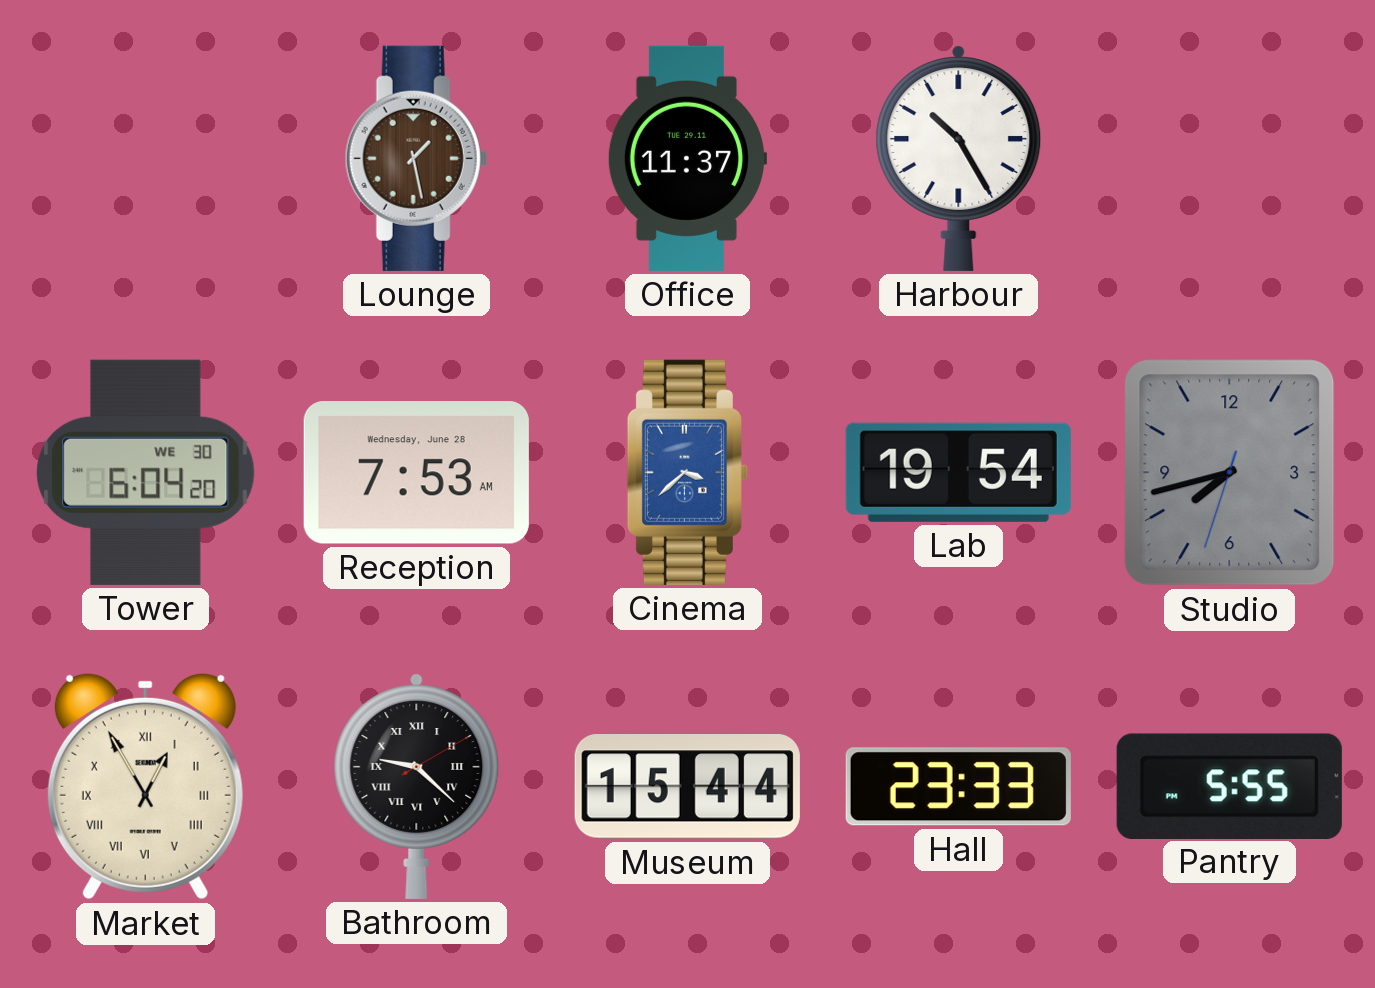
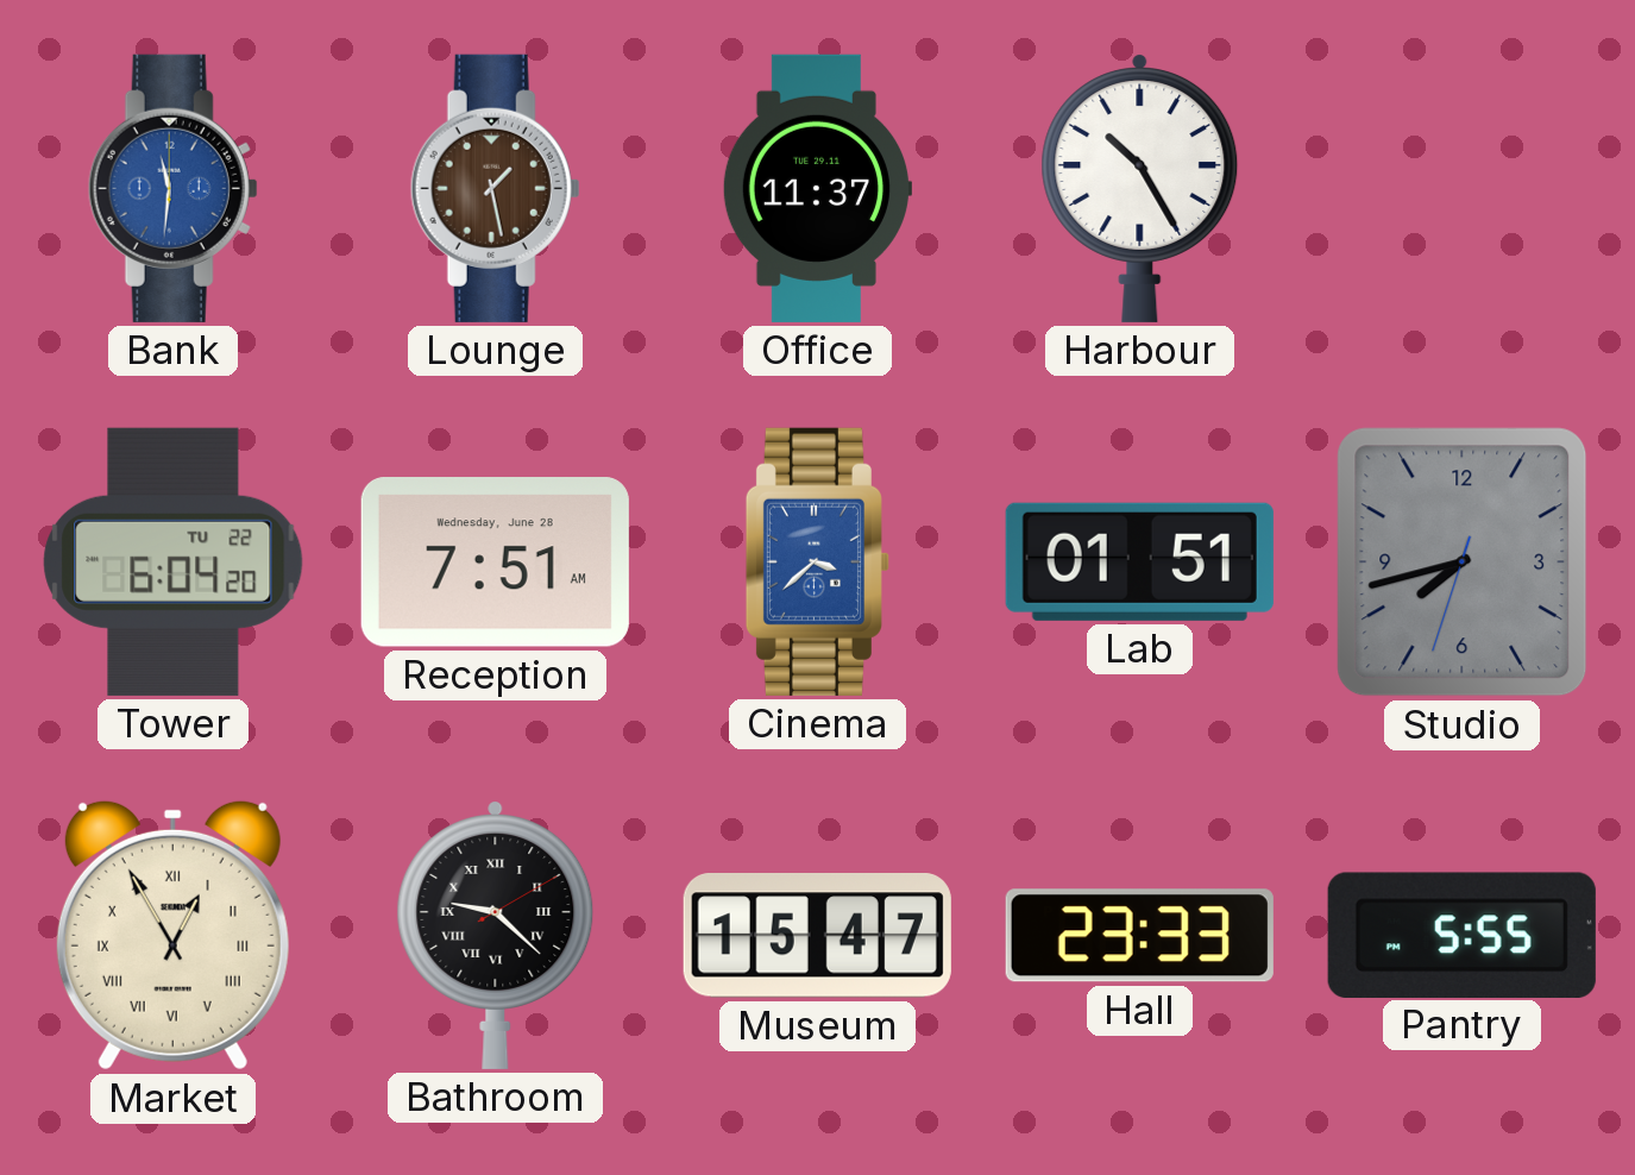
Bank: none -> 11:31 (172, 188)
Tower date: WE 30 -> TU 22 (174, 561)
Reception: 7:53 -> 7:51 (495, 563)
Lab: 19:54 -> 01:51 (1139, 561)
Museum: 15:44 -> 15:47 (817, 936)
